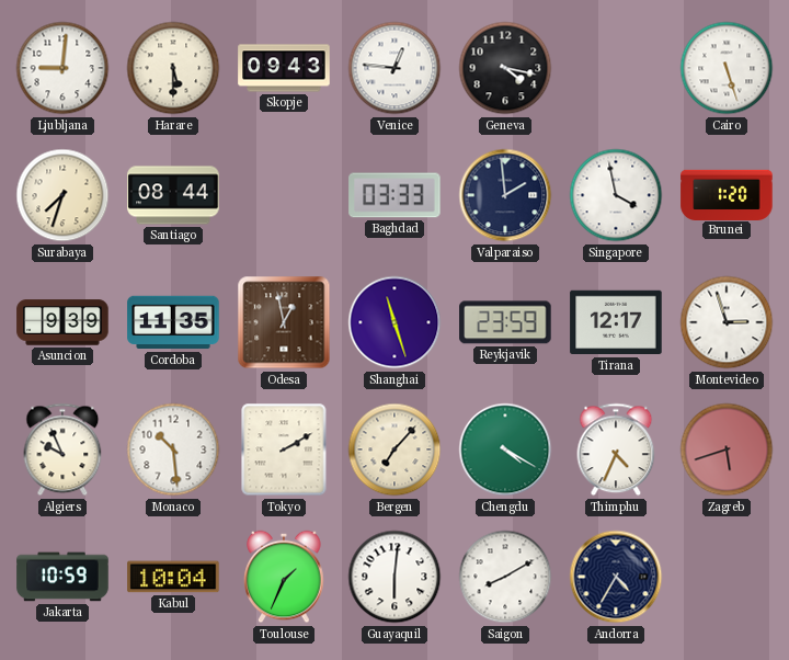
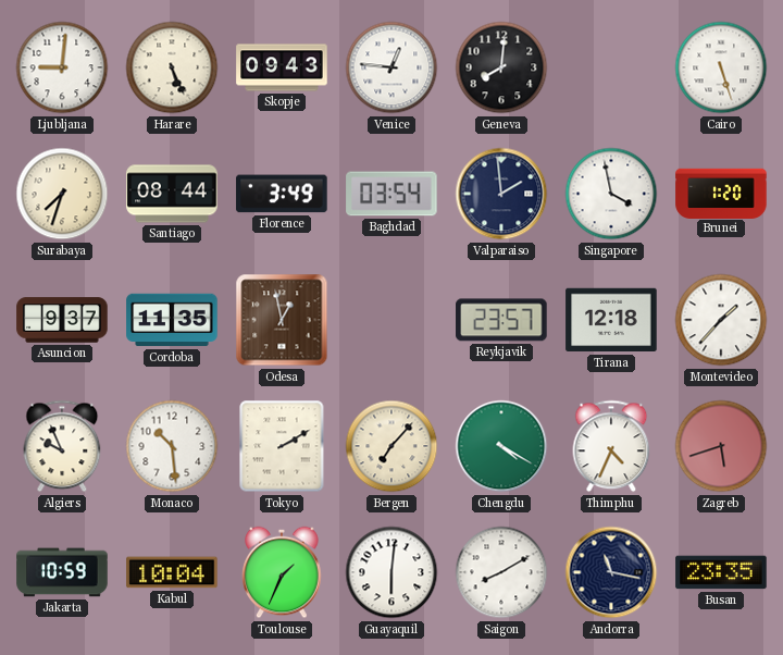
Harare: 5:30 -> 5:26 (172, 67)
Geneva: 4:17 -> 8:01 (501, 67)
Florence: none -> 3:49 (282, 194)
Baghdad: 03:33 -> 03:54 (391, 194)
Asuncion: 9:39 -> 9:37 (62, 320)
Shanghai: 11:27 -> none (395, 322)
Reykjavik: 23:59 -> 23:57 (501, 320)
Tirana: 12:17 -> 12:18 (611, 320)
Montevideo: 2:57 -> 1:37 (721, 320)
Andorra: 4:35 -> 11:17 (611, 572)
Busan: none -> 23:35 (721, 572)
